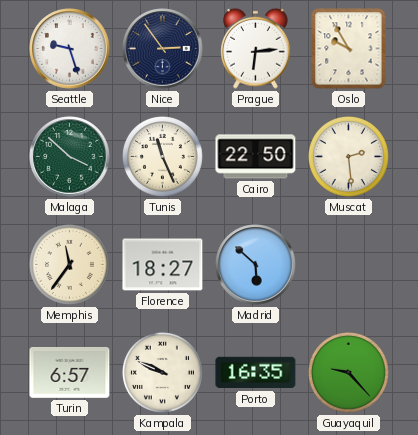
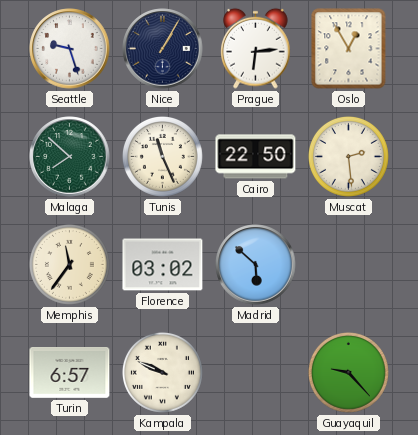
Nice: 2:54 -> 1:05 (163, 49)
Oslo: 9:55 -> 12:55 (349, 49)
Malaga: 3:52 -> 7:52 (70, 157)
Florence: 18:27 -> 03:02 (163, 265)
Porto: 16:35 -> none (256, 373)
